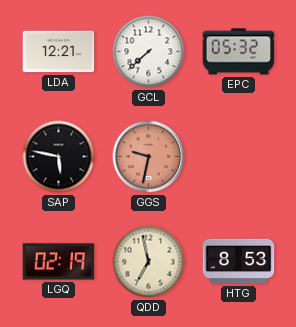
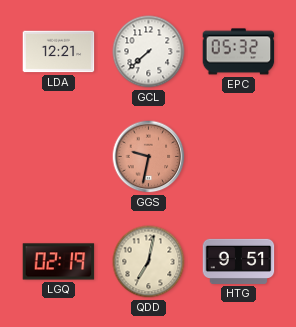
SAP: 5:47 -> none (59, 157)
QDD: 6:58 -> 7:02 (149, 262)
HTG: 8:53 -> 9:51 (239, 261)
